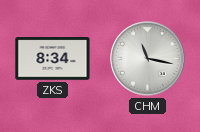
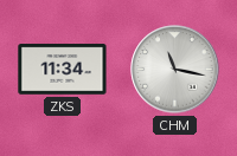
ZKS: 8:34 -> 11:34 (63, 70)
